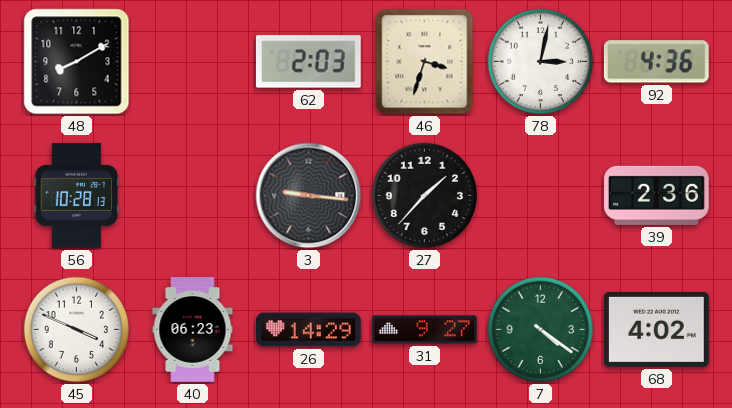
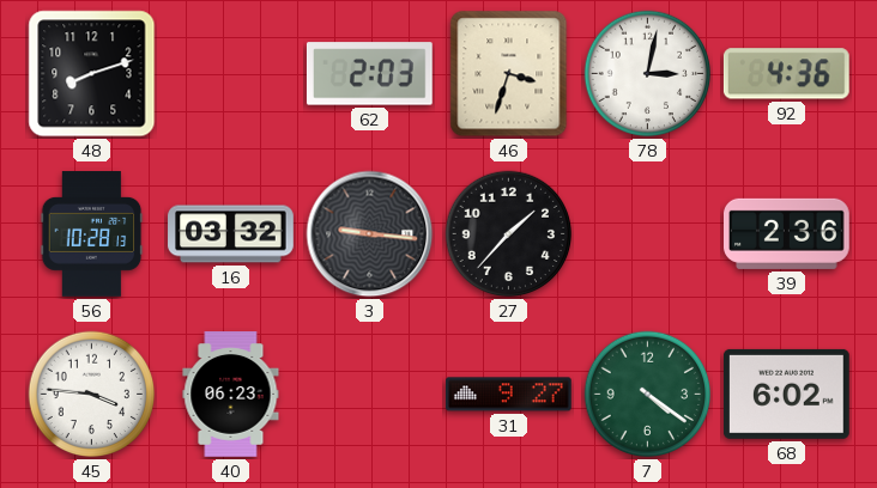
48: 8:10 -> 8:12 (92, 74)
16: none -> 03:32 (231, 234)
45: 3:49 -> 3:46 (92, 395)
26: 14:29 -> none (309, 330)
68: 4:02 -> 6:02 (787, 394)
